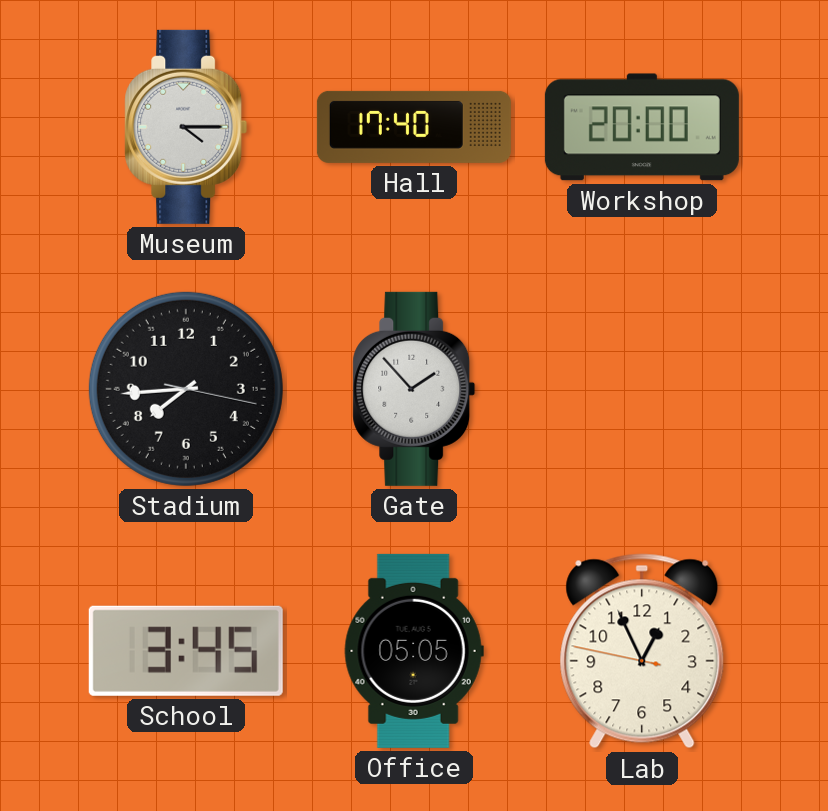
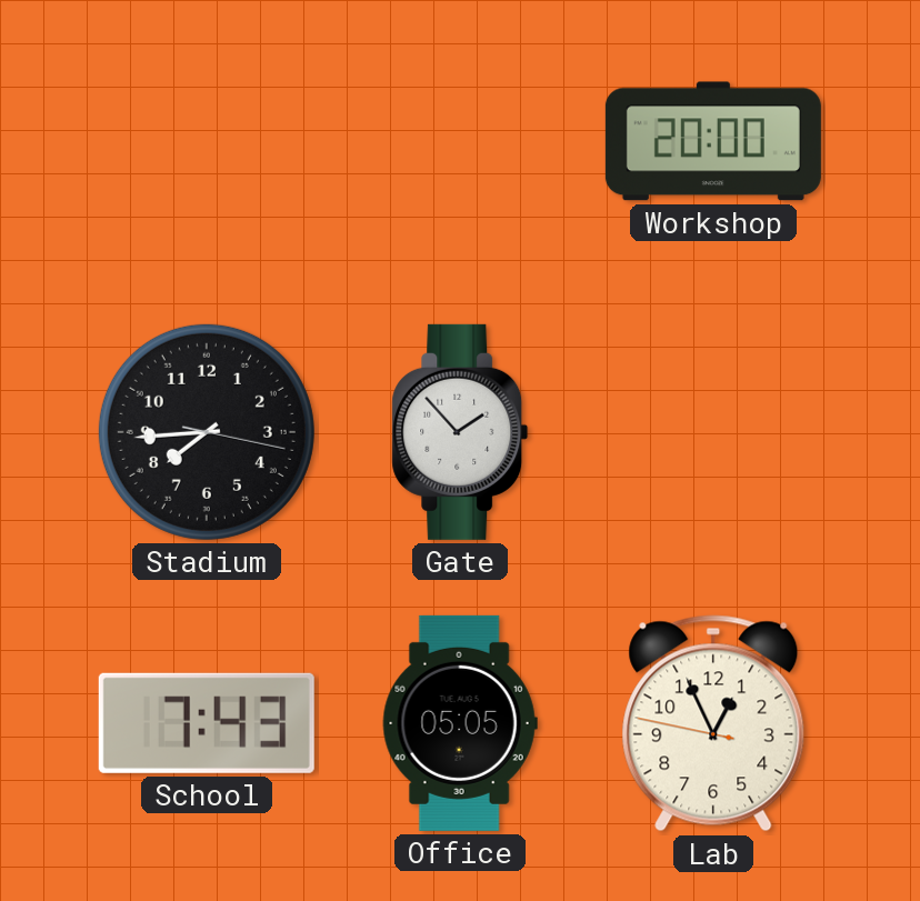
Museum: 4:15 -> none (186, 127)
Hall: 17:40 -> none (414, 127)
School: 3:45 -> 7:43 (207, 723)
